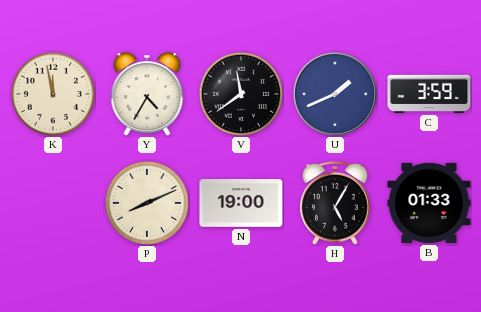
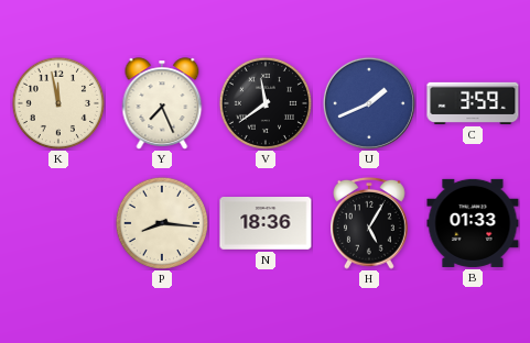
Y: 4:35 -> 7:26 (162, 103)
P: 8:11 -> 8:16 (161, 222)
N: 19:00 -> 18:36 (266, 224)
